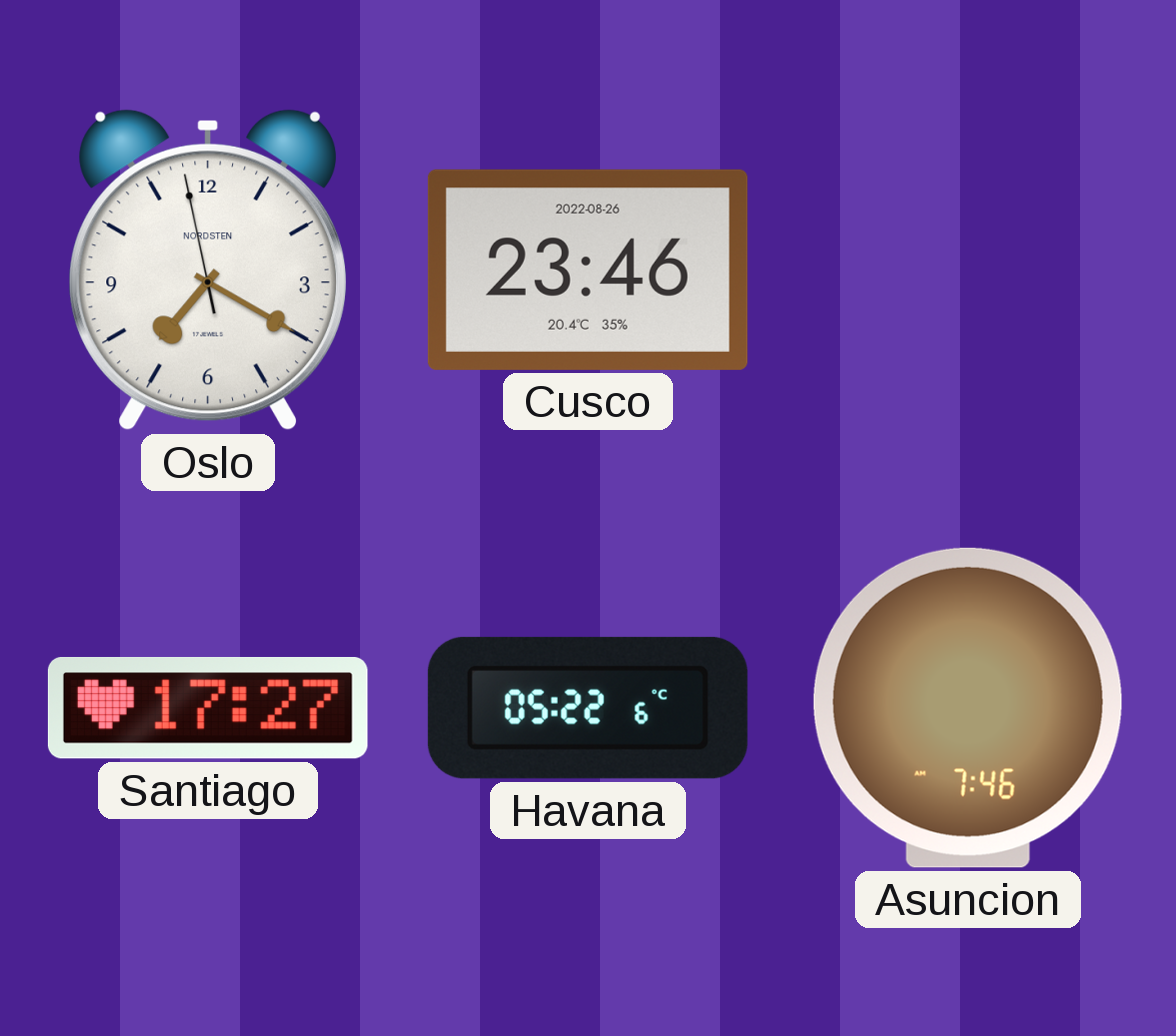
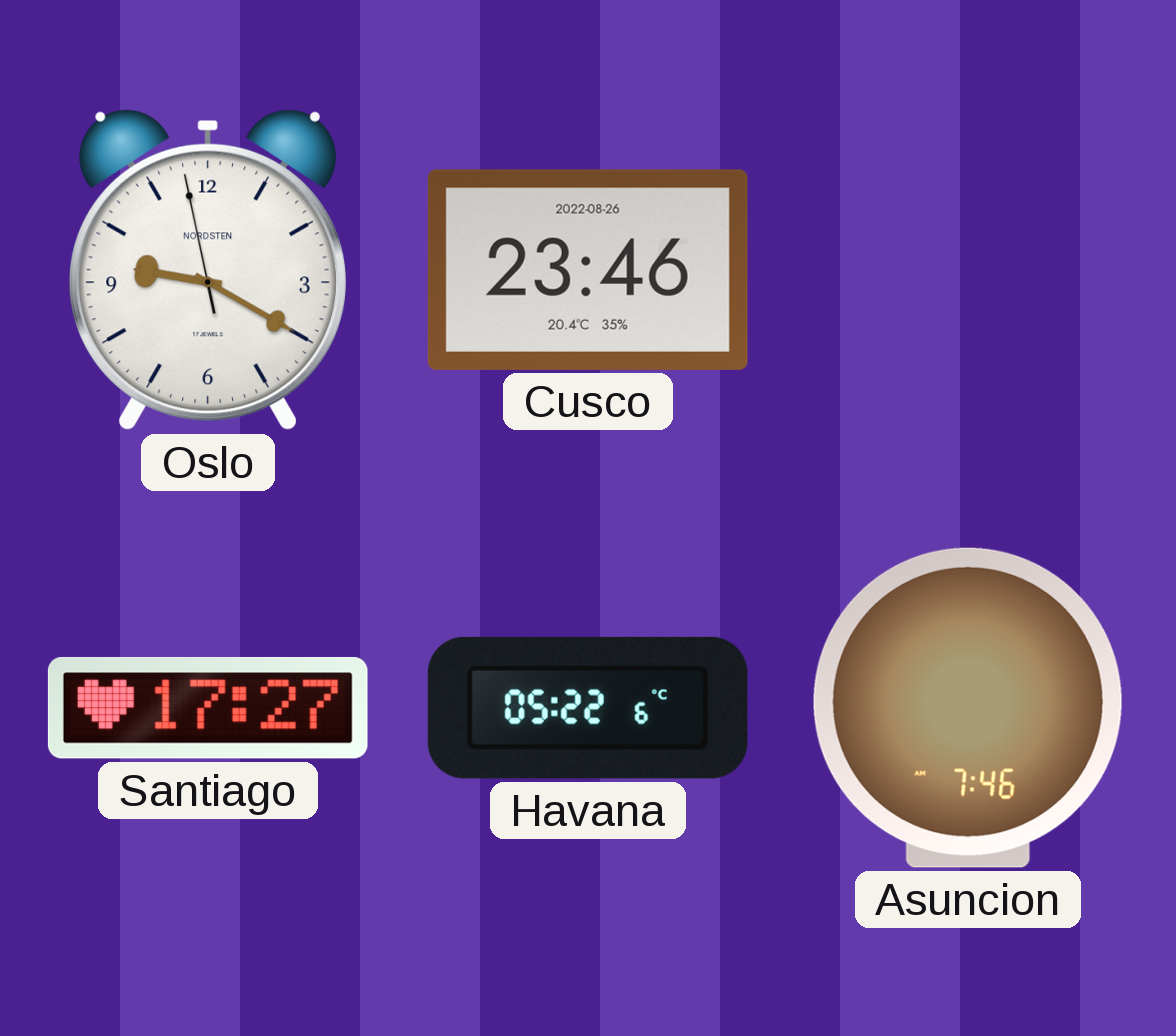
Oslo: 7:19 -> 9:19 (208, 270)
